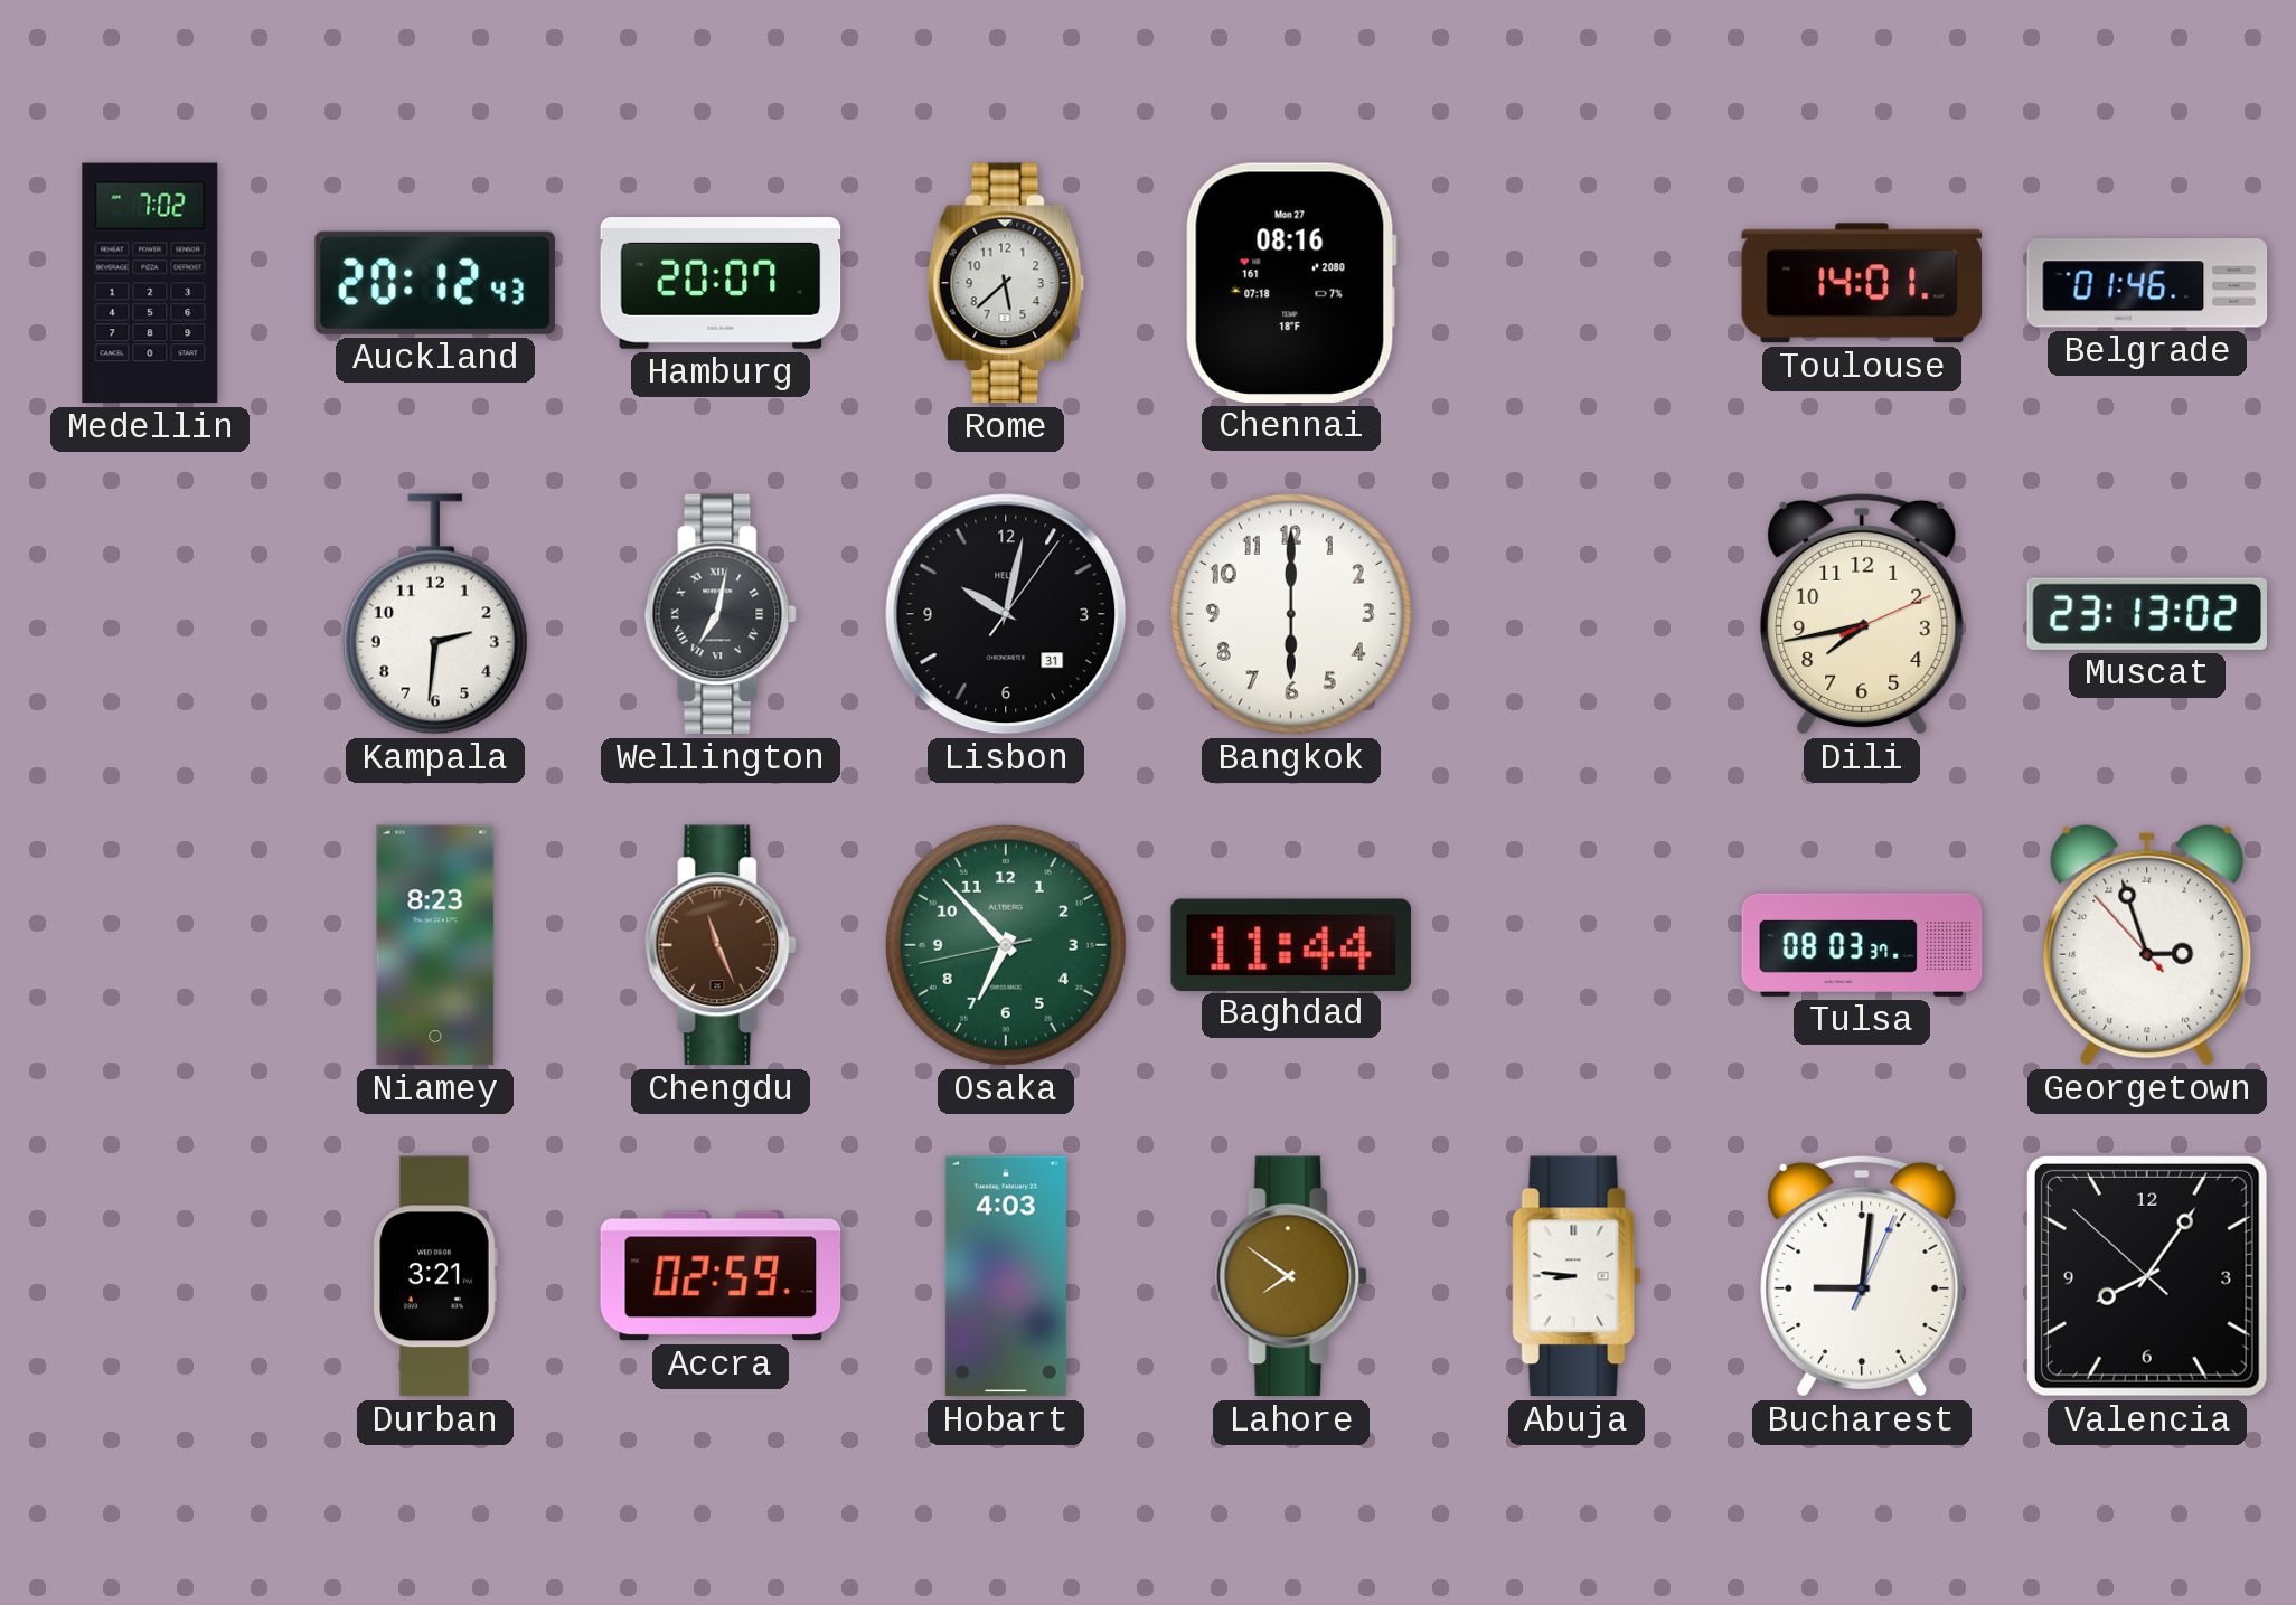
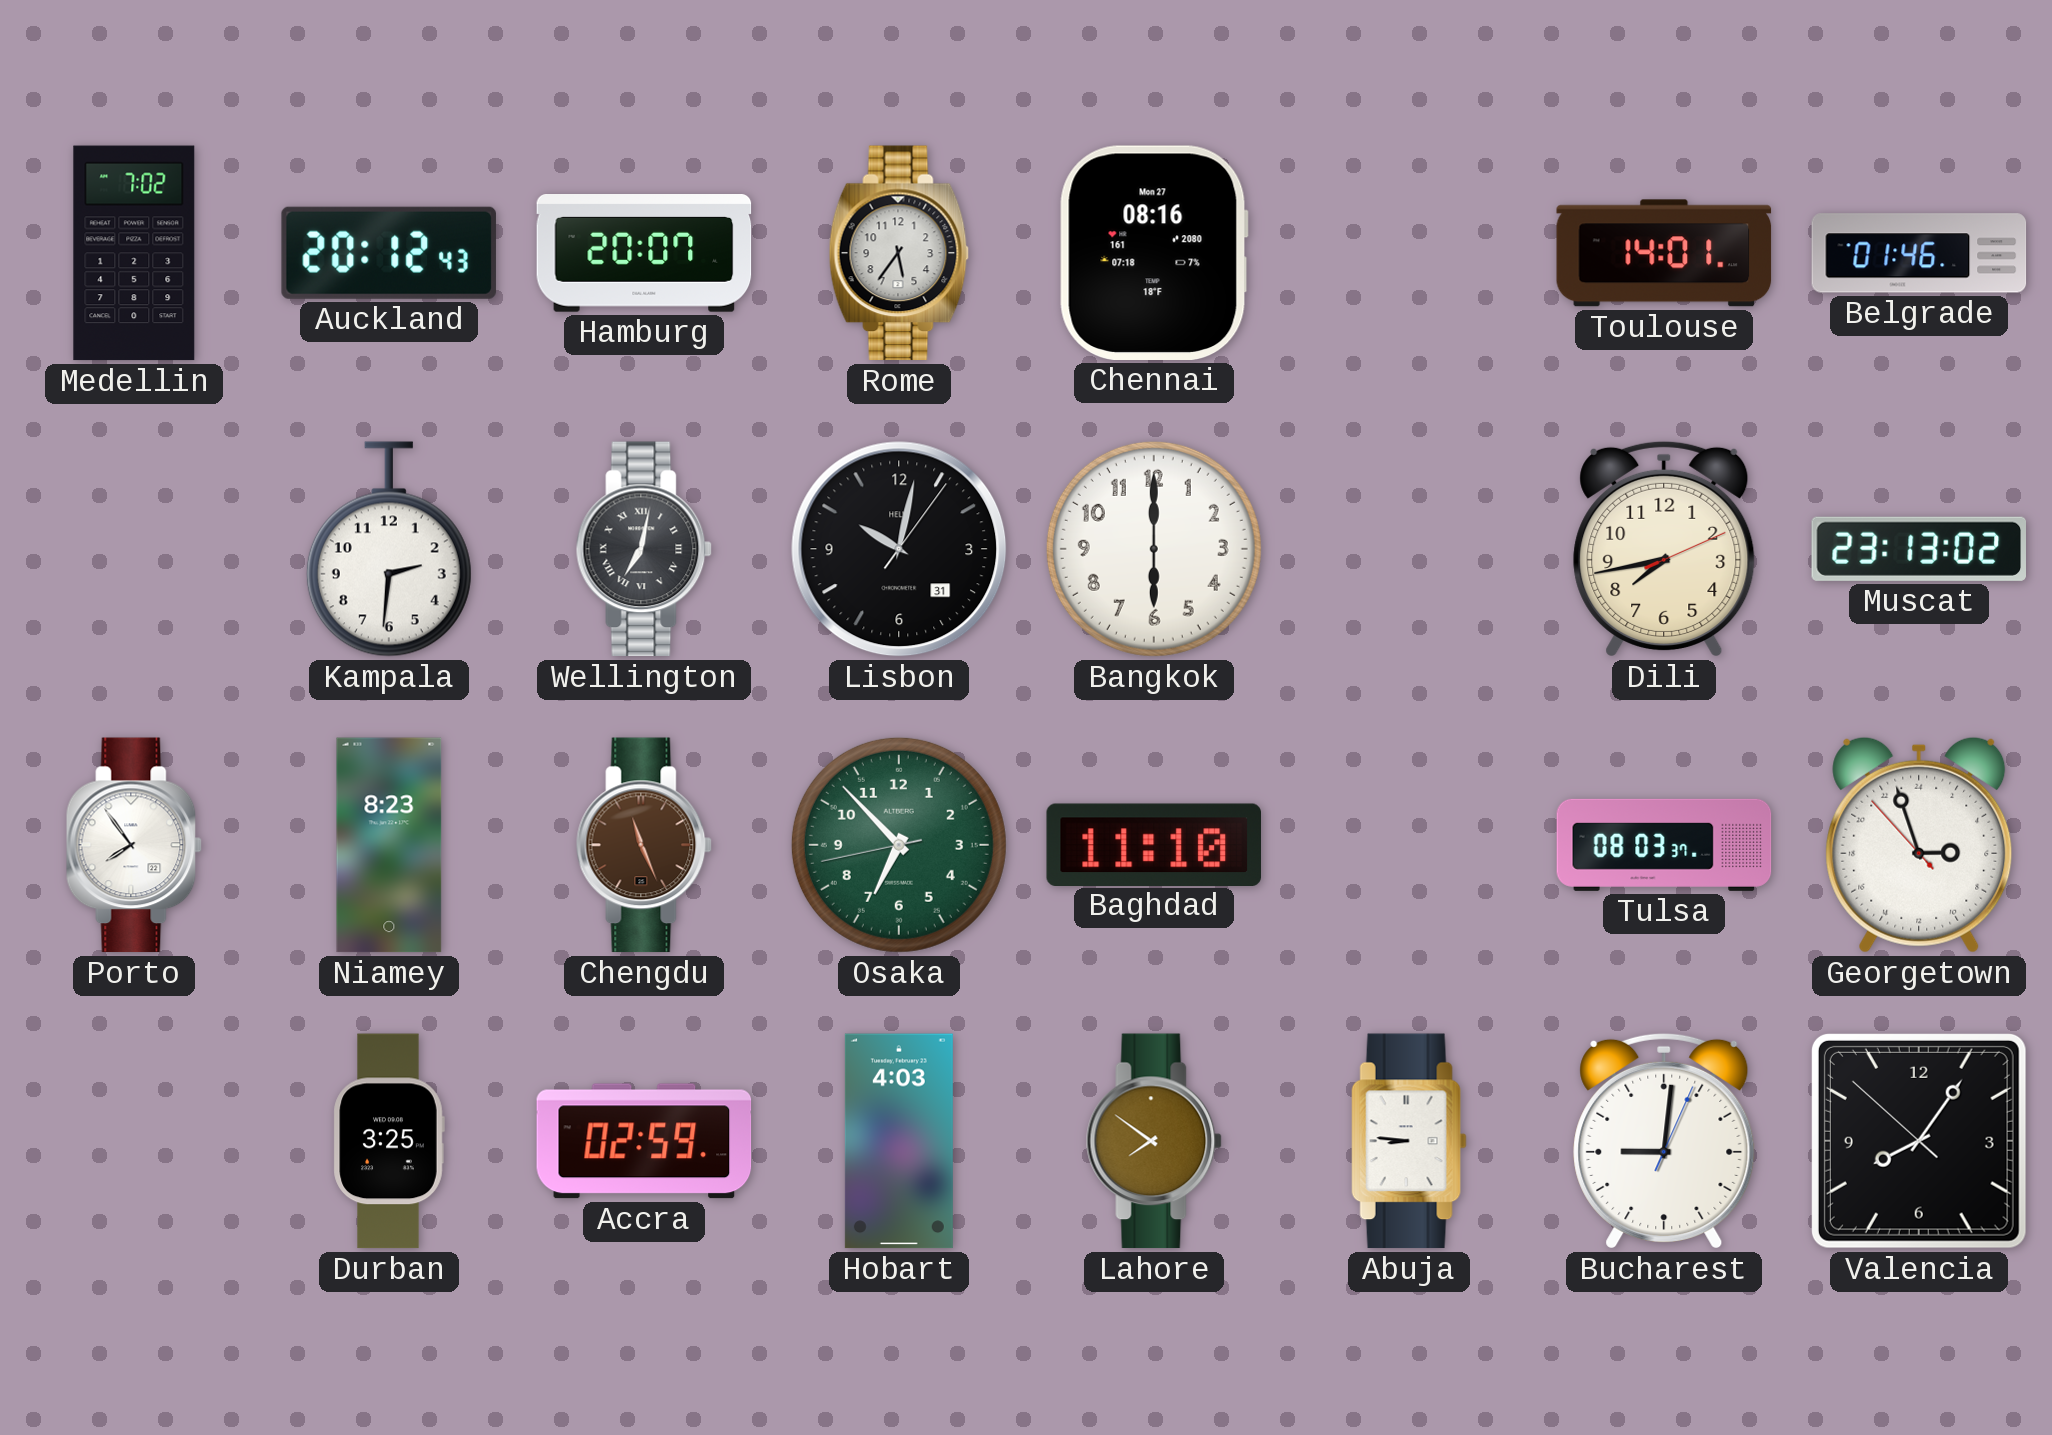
Rome: 5:38 -> 5:36 (899, 253)
Porto: none -> 7:54 (134, 845)
Baghdad: 11:44 -> 11:10 (1153, 844)
Durban: 3:21 -> 3:25 (389, 1141)
